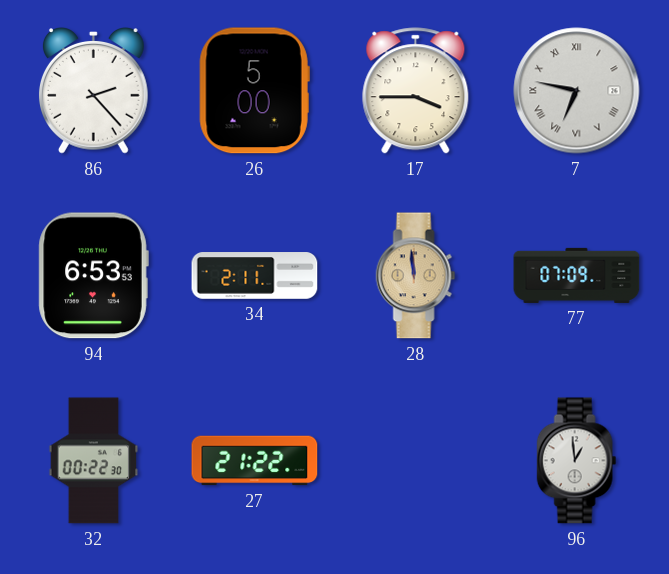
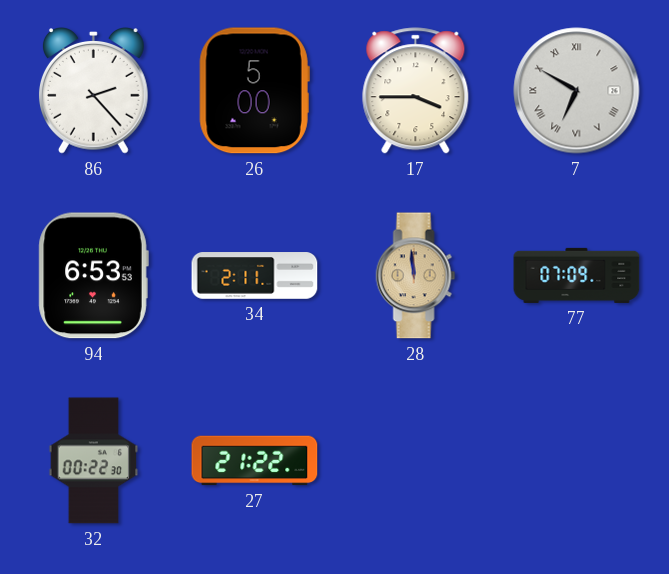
7: 6:47 -> 6:50 (577, 91)
96: 12:59 -> none (577, 461)
